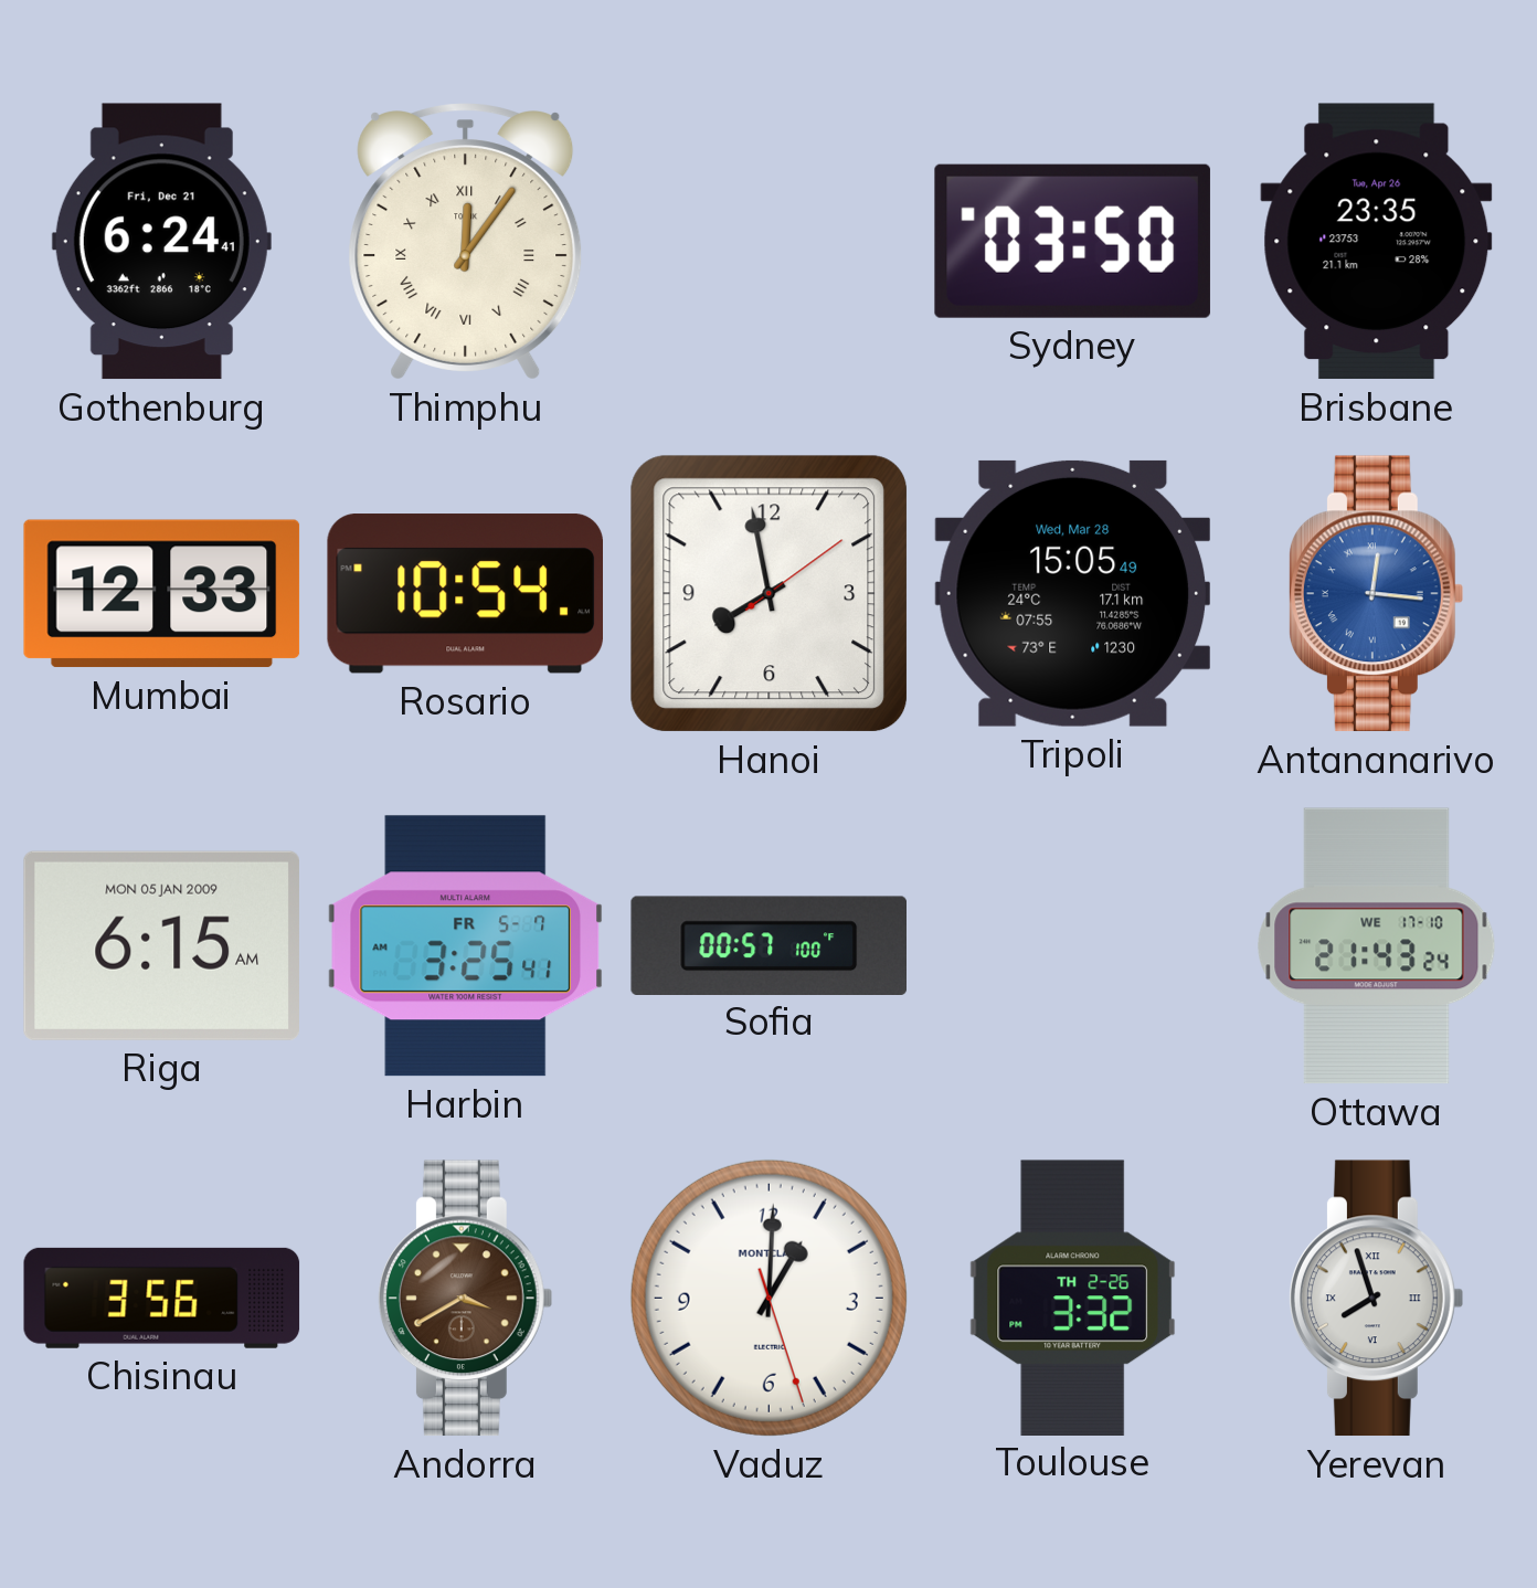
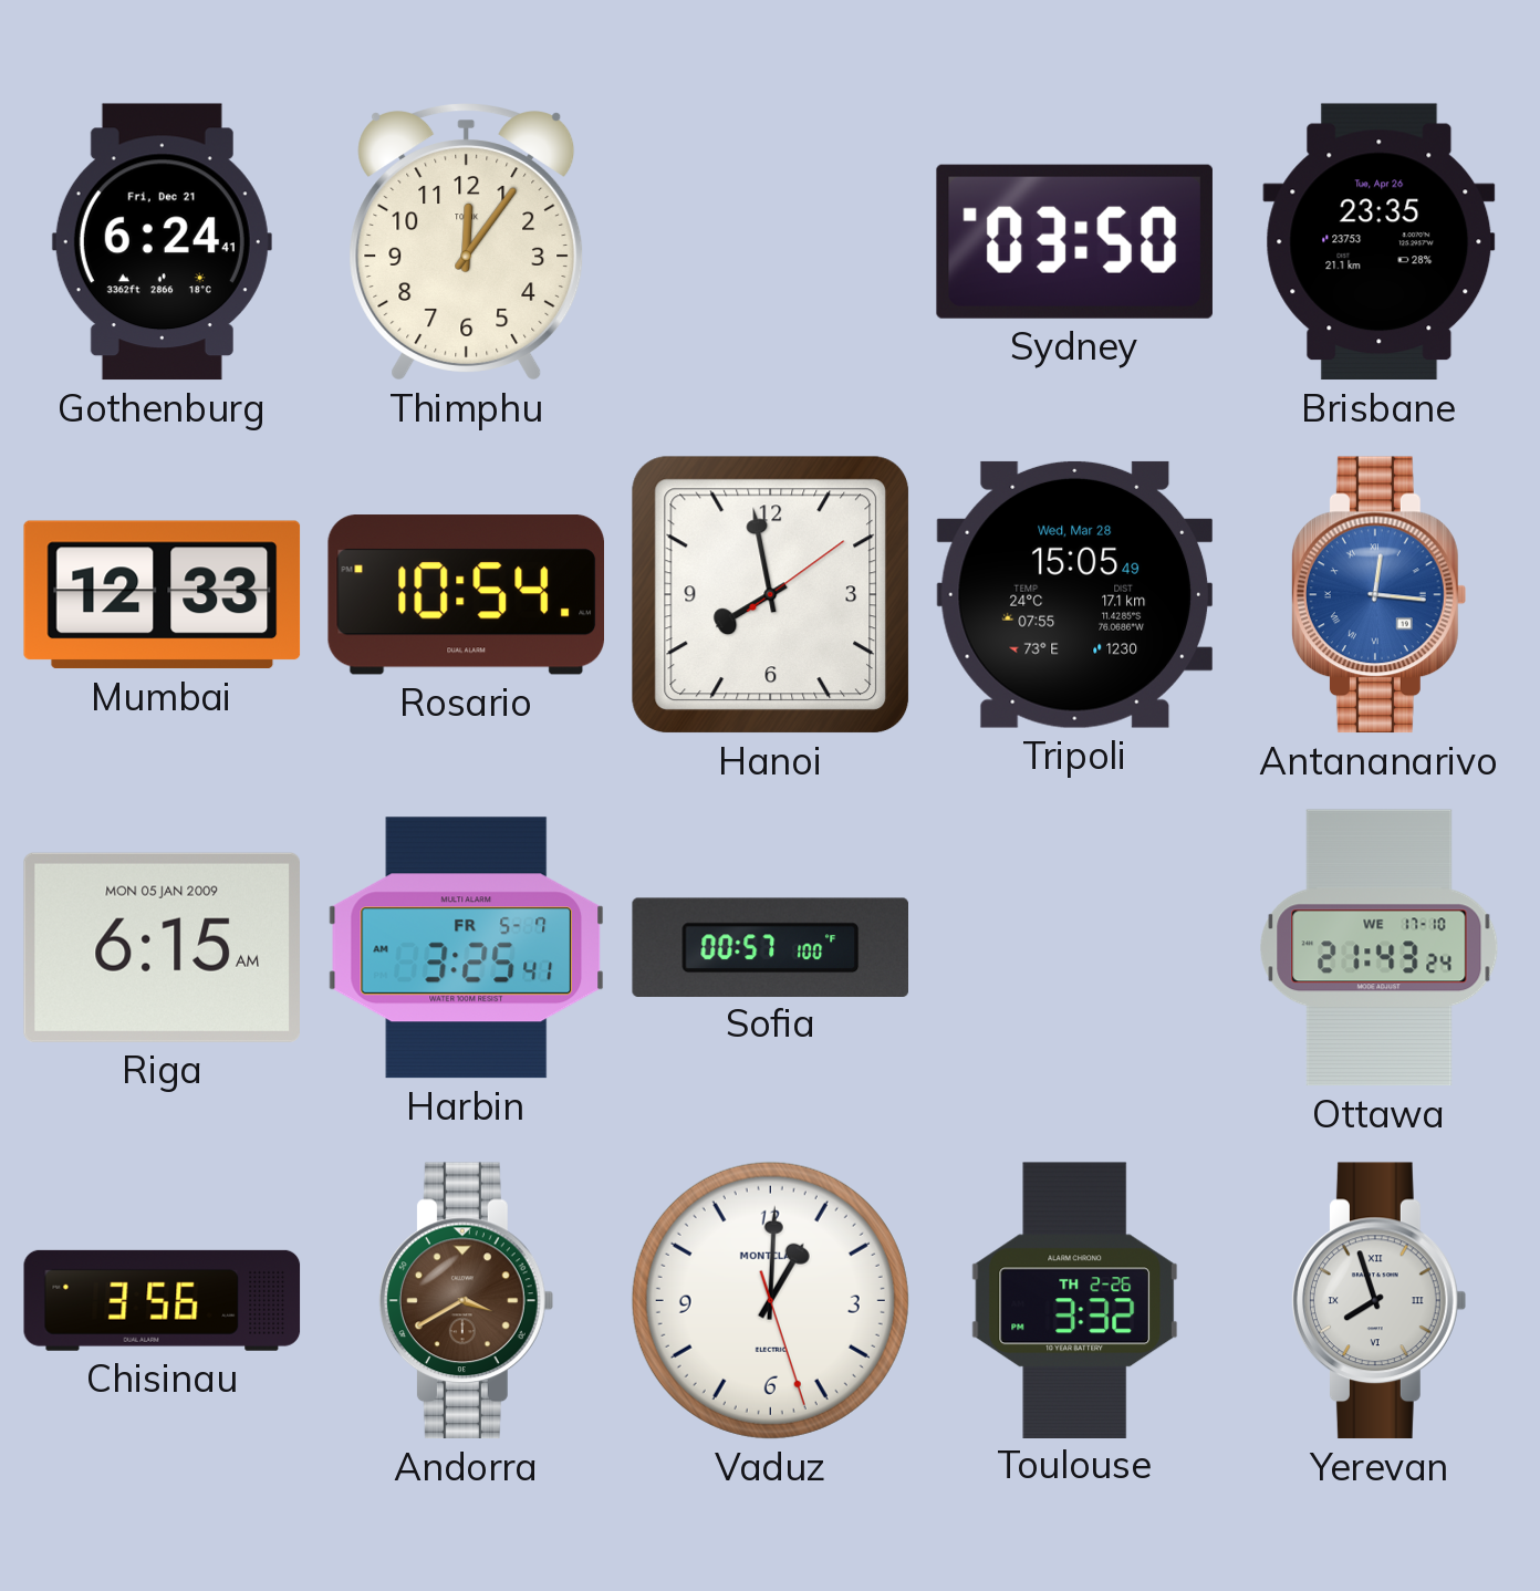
Thimphu numerals: Roman -> Arabic (467, 242)
